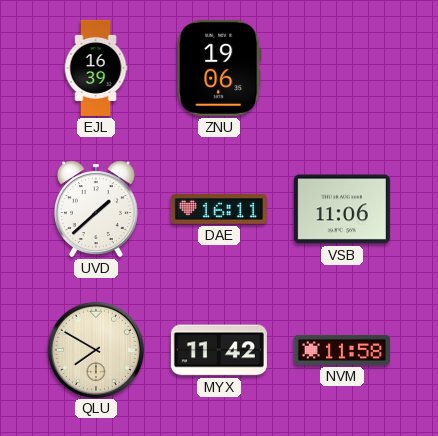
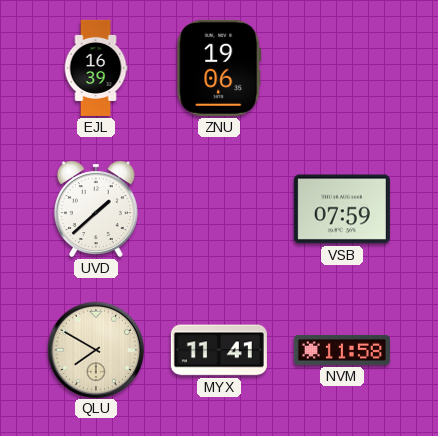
DAE: 16:11 -> none (219, 209)
VSB: 11:06 -> 07:59 (342, 209)
MYX: 11:42 -> 11:41 (219, 350)
